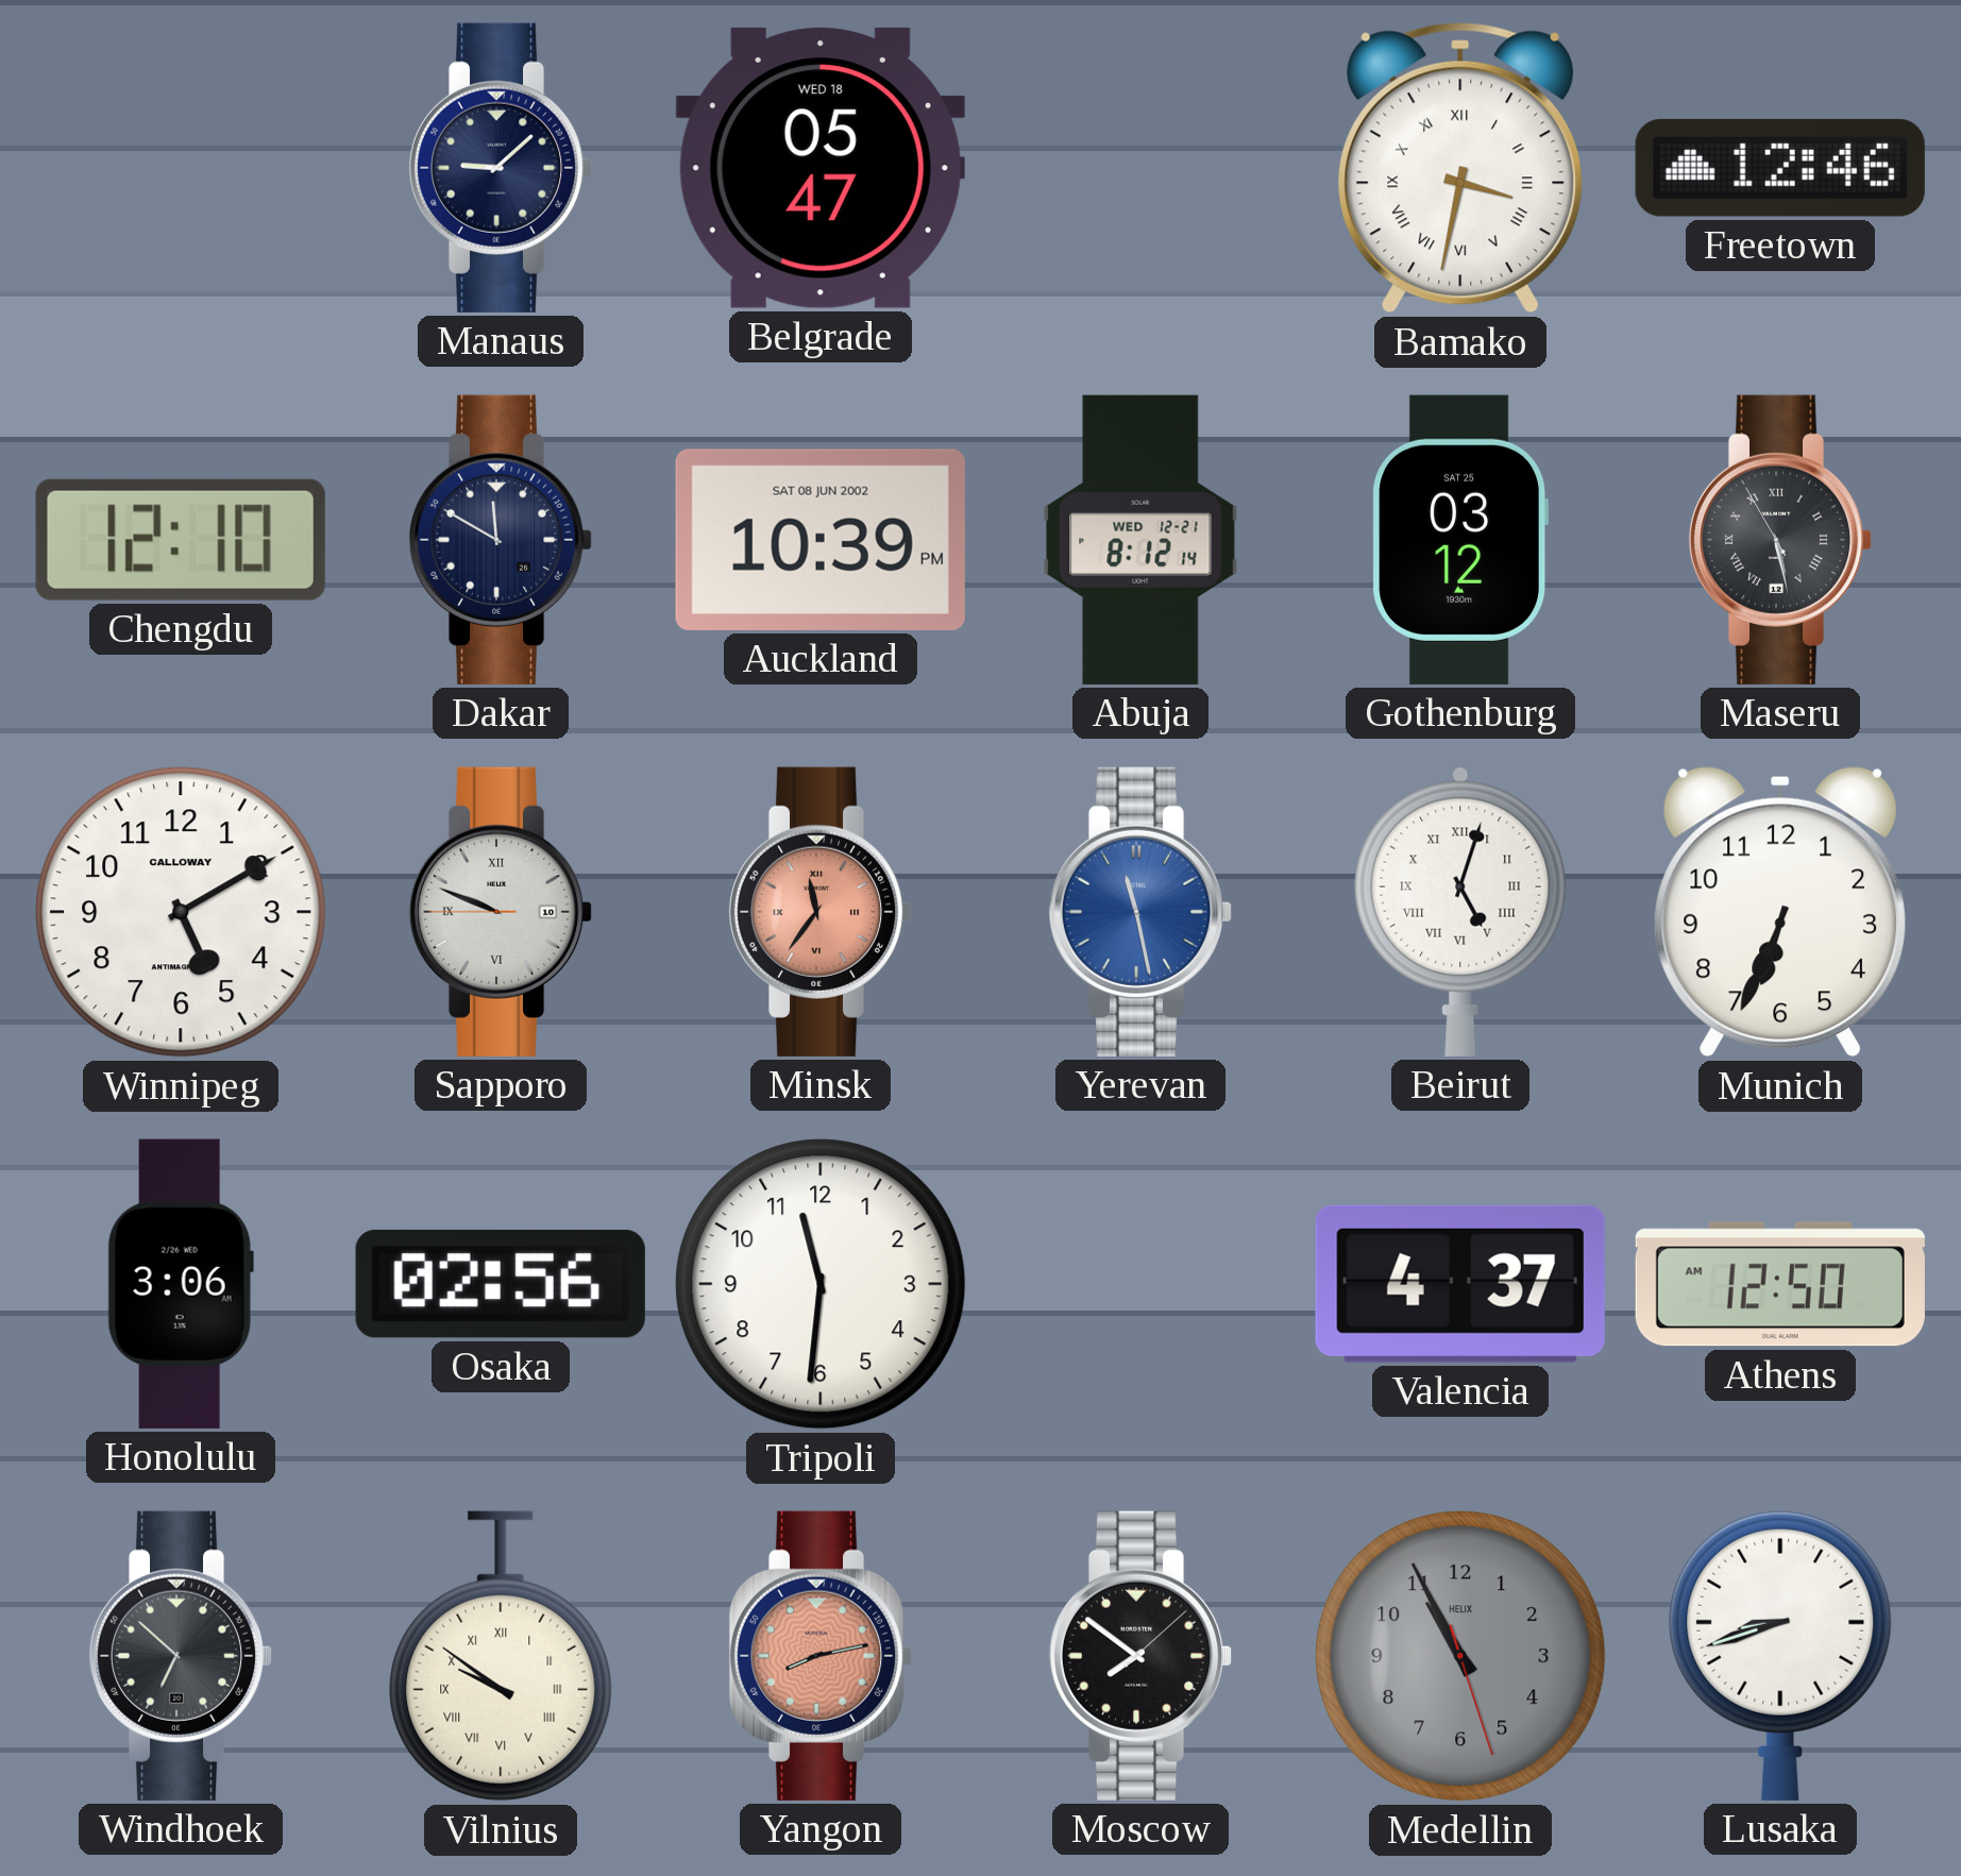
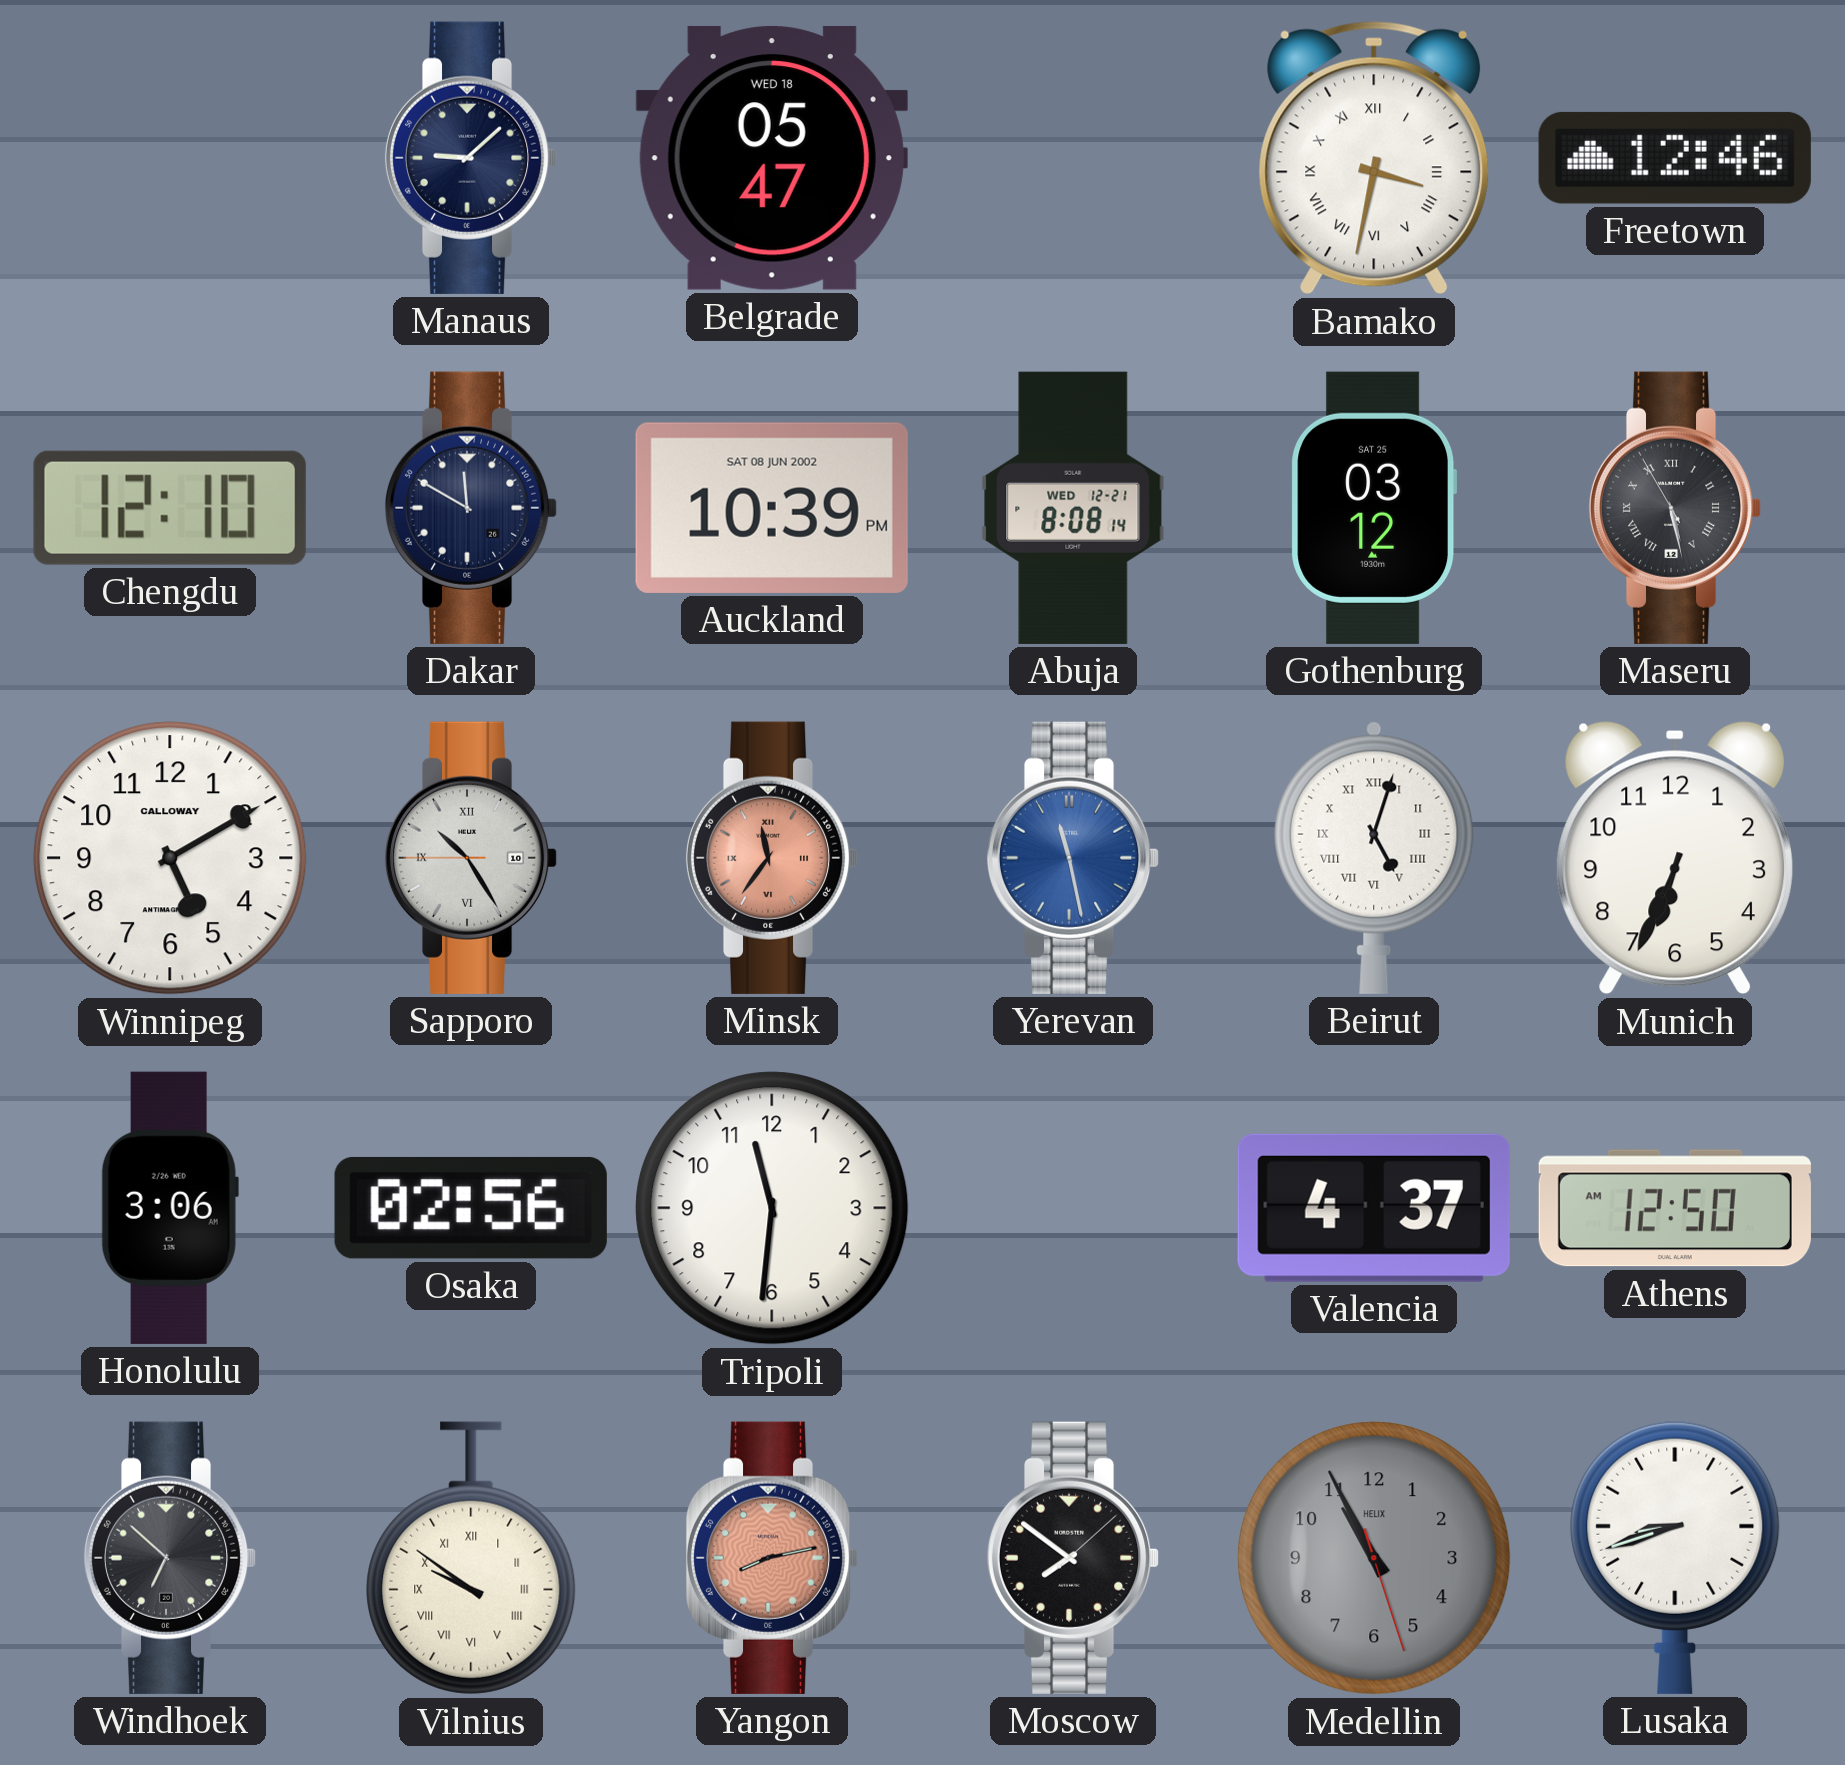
Abuja: 8:12 -> 8:08 (1073, 508)
Sapporo: 9:48 -> 10:24 (471, 858)
